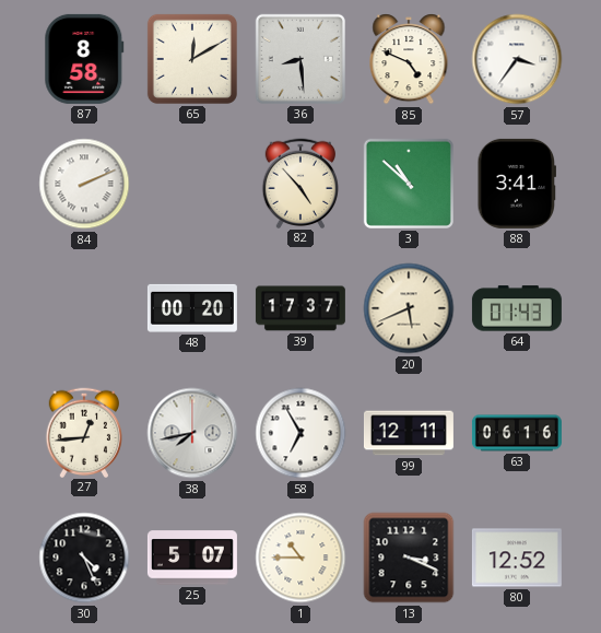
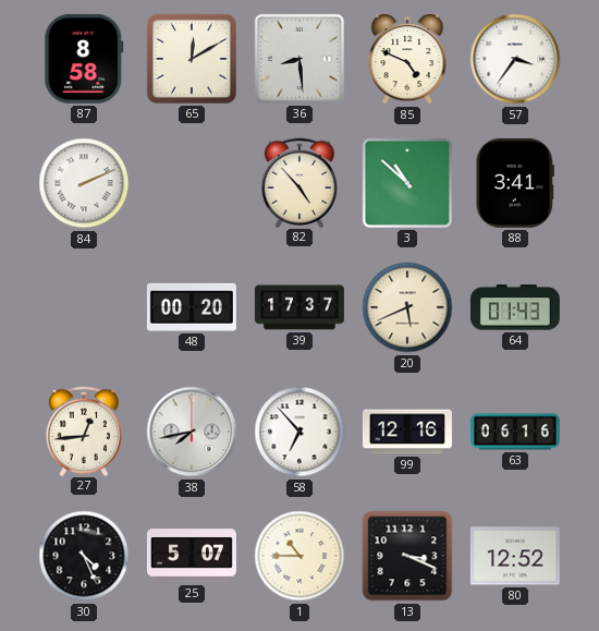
58: 6:55 -> 6:53 (299, 432)
99: 12:11 -> 12:16 (407, 432)
